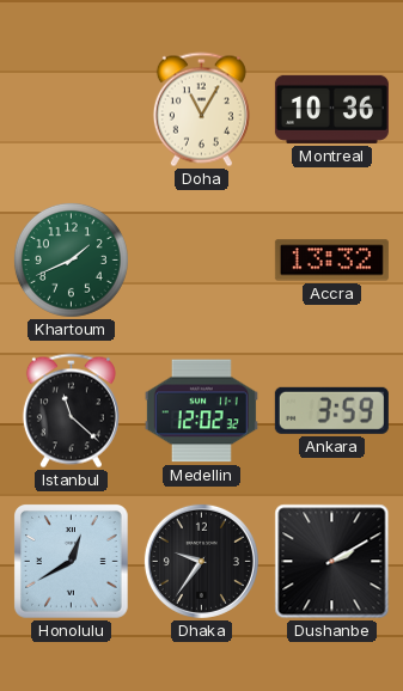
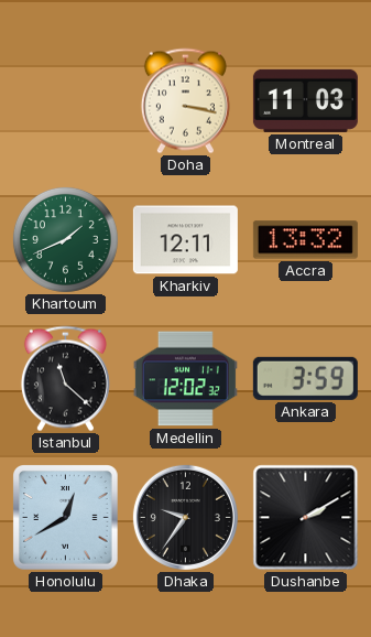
Doha: 11:05 -> 3:17 (185, 101)
Montreal: 10:36 -> 11:03 (305, 100)
Kharkiv: none -> 12:11 (185, 240)
